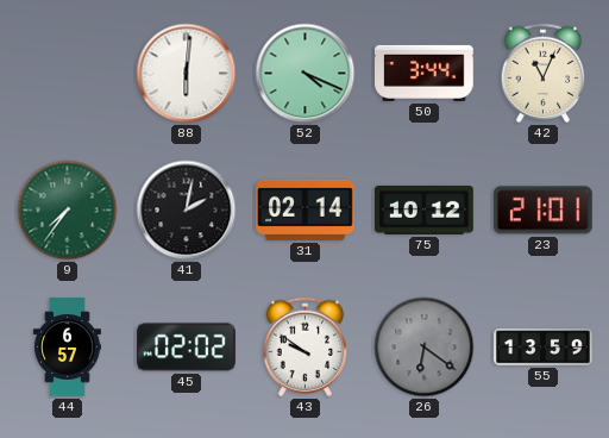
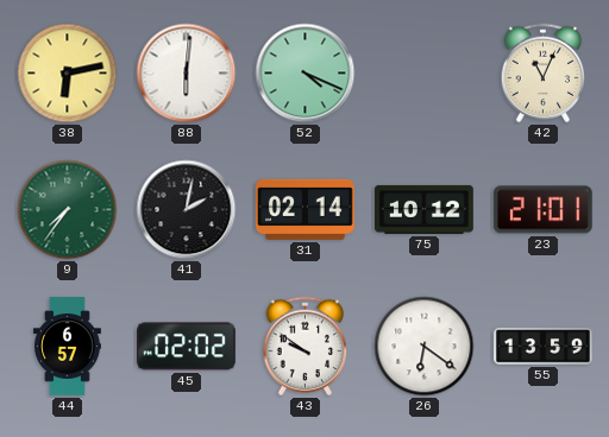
38: none -> 6:13 (68, 74)
50: 3:44 -> none (425, 73)
26 dial: grey -> white (425, 347)
